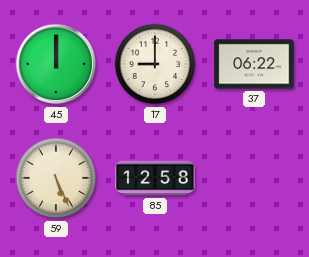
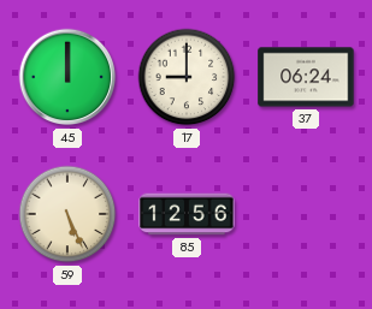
37: 06:22 -> 06:24 (306, 77)
85: 12:58 -> 12:56 (187, 214)
